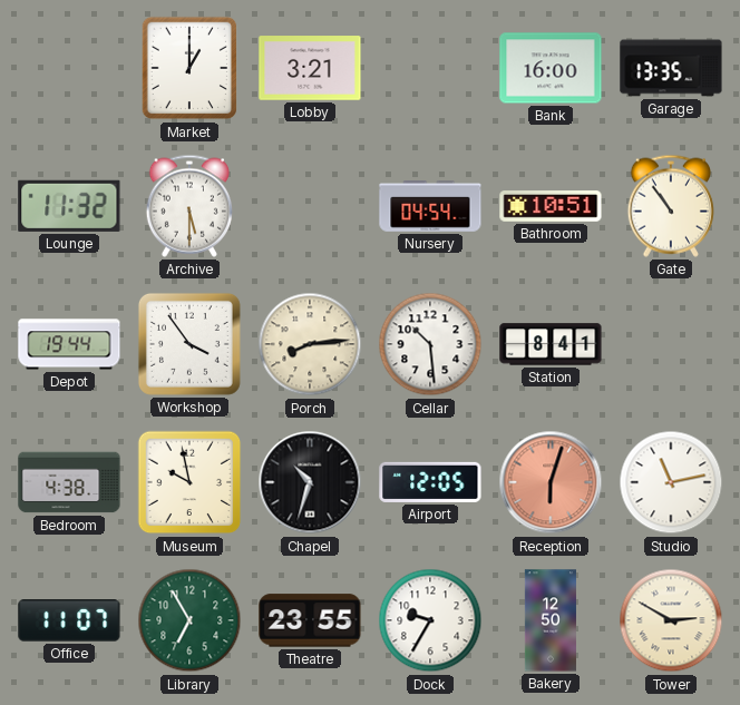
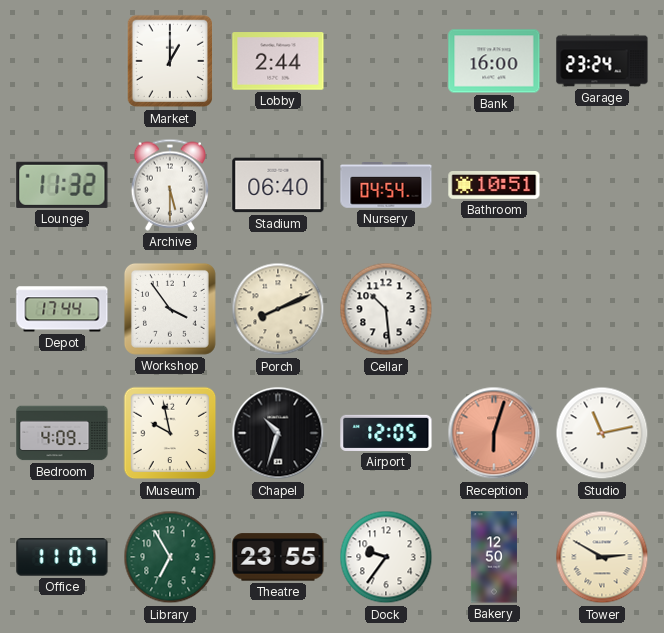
Lobby: 3:21 -> 2:44 (278, 61)
Garage: 13:35 -> 23:24 (602, 61)
Stadium: none -> 06:40 (278, 185)
Gate: 10:54 -> none (671, 206)
Depot: 19:44 -> 17:44 (62, 309)
Porch: 8:14 -> 8:11 (278, 309)
Station: 8:41 -> none (551, 344)
Bedroom: 4:38 -> 4:09 (62, 433)
Dock: 9:35 -> 9:36 (386, 557)
